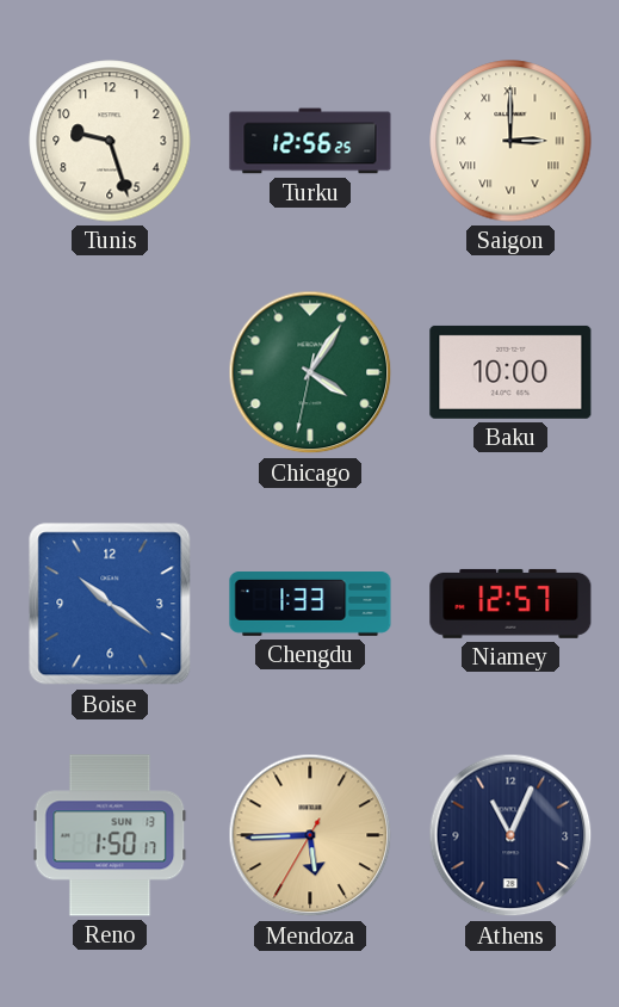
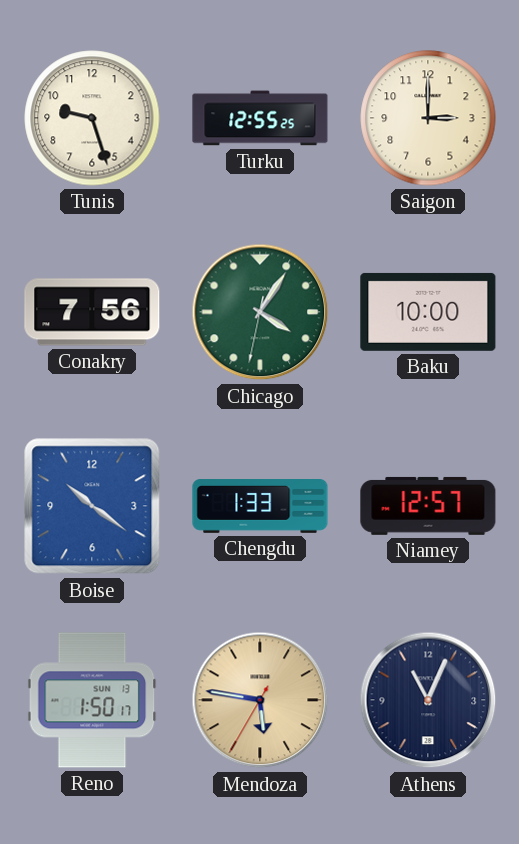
Turku: 12:56 -> 12:55 (260, 118)
Saigon numerals: Roman -> Arabic (428, 118)
Conakry: none -> 7:56 (92, 312)
Mendoza: 5:44 -> 5:46 (260, 700)
